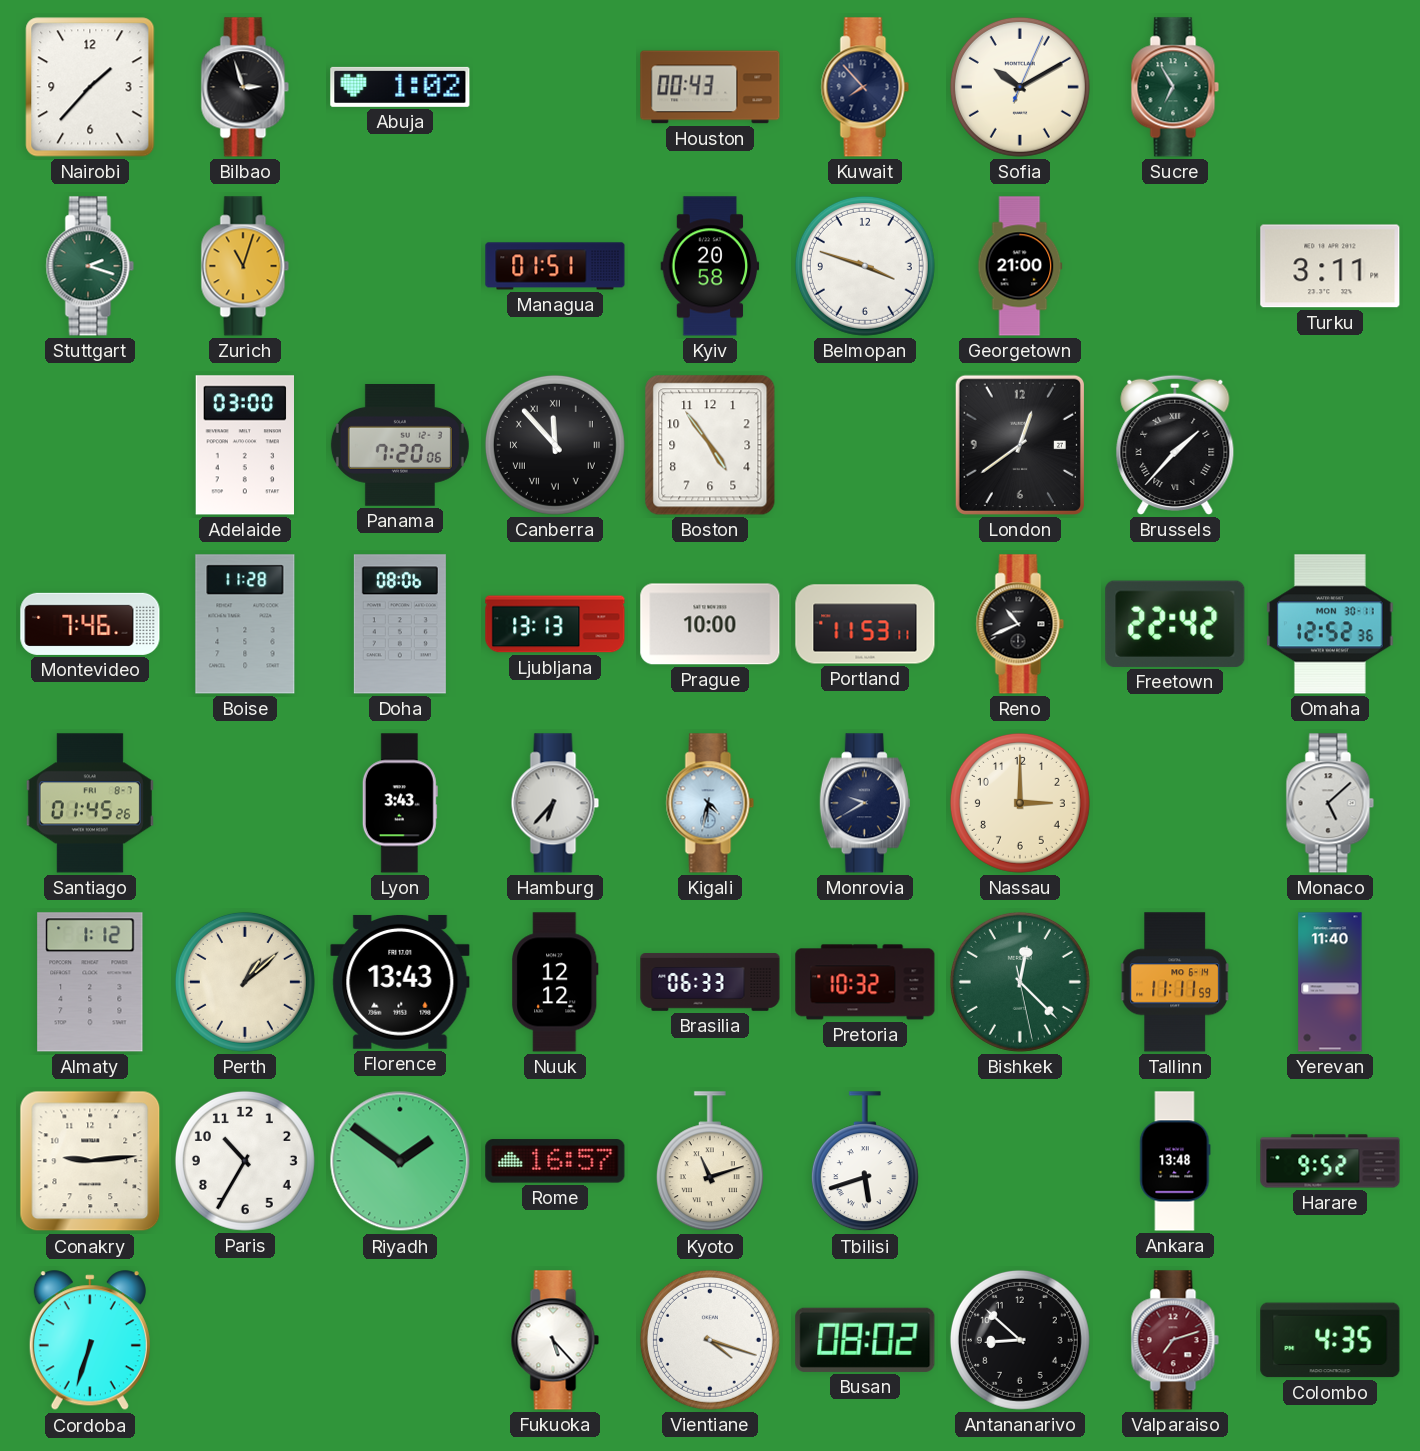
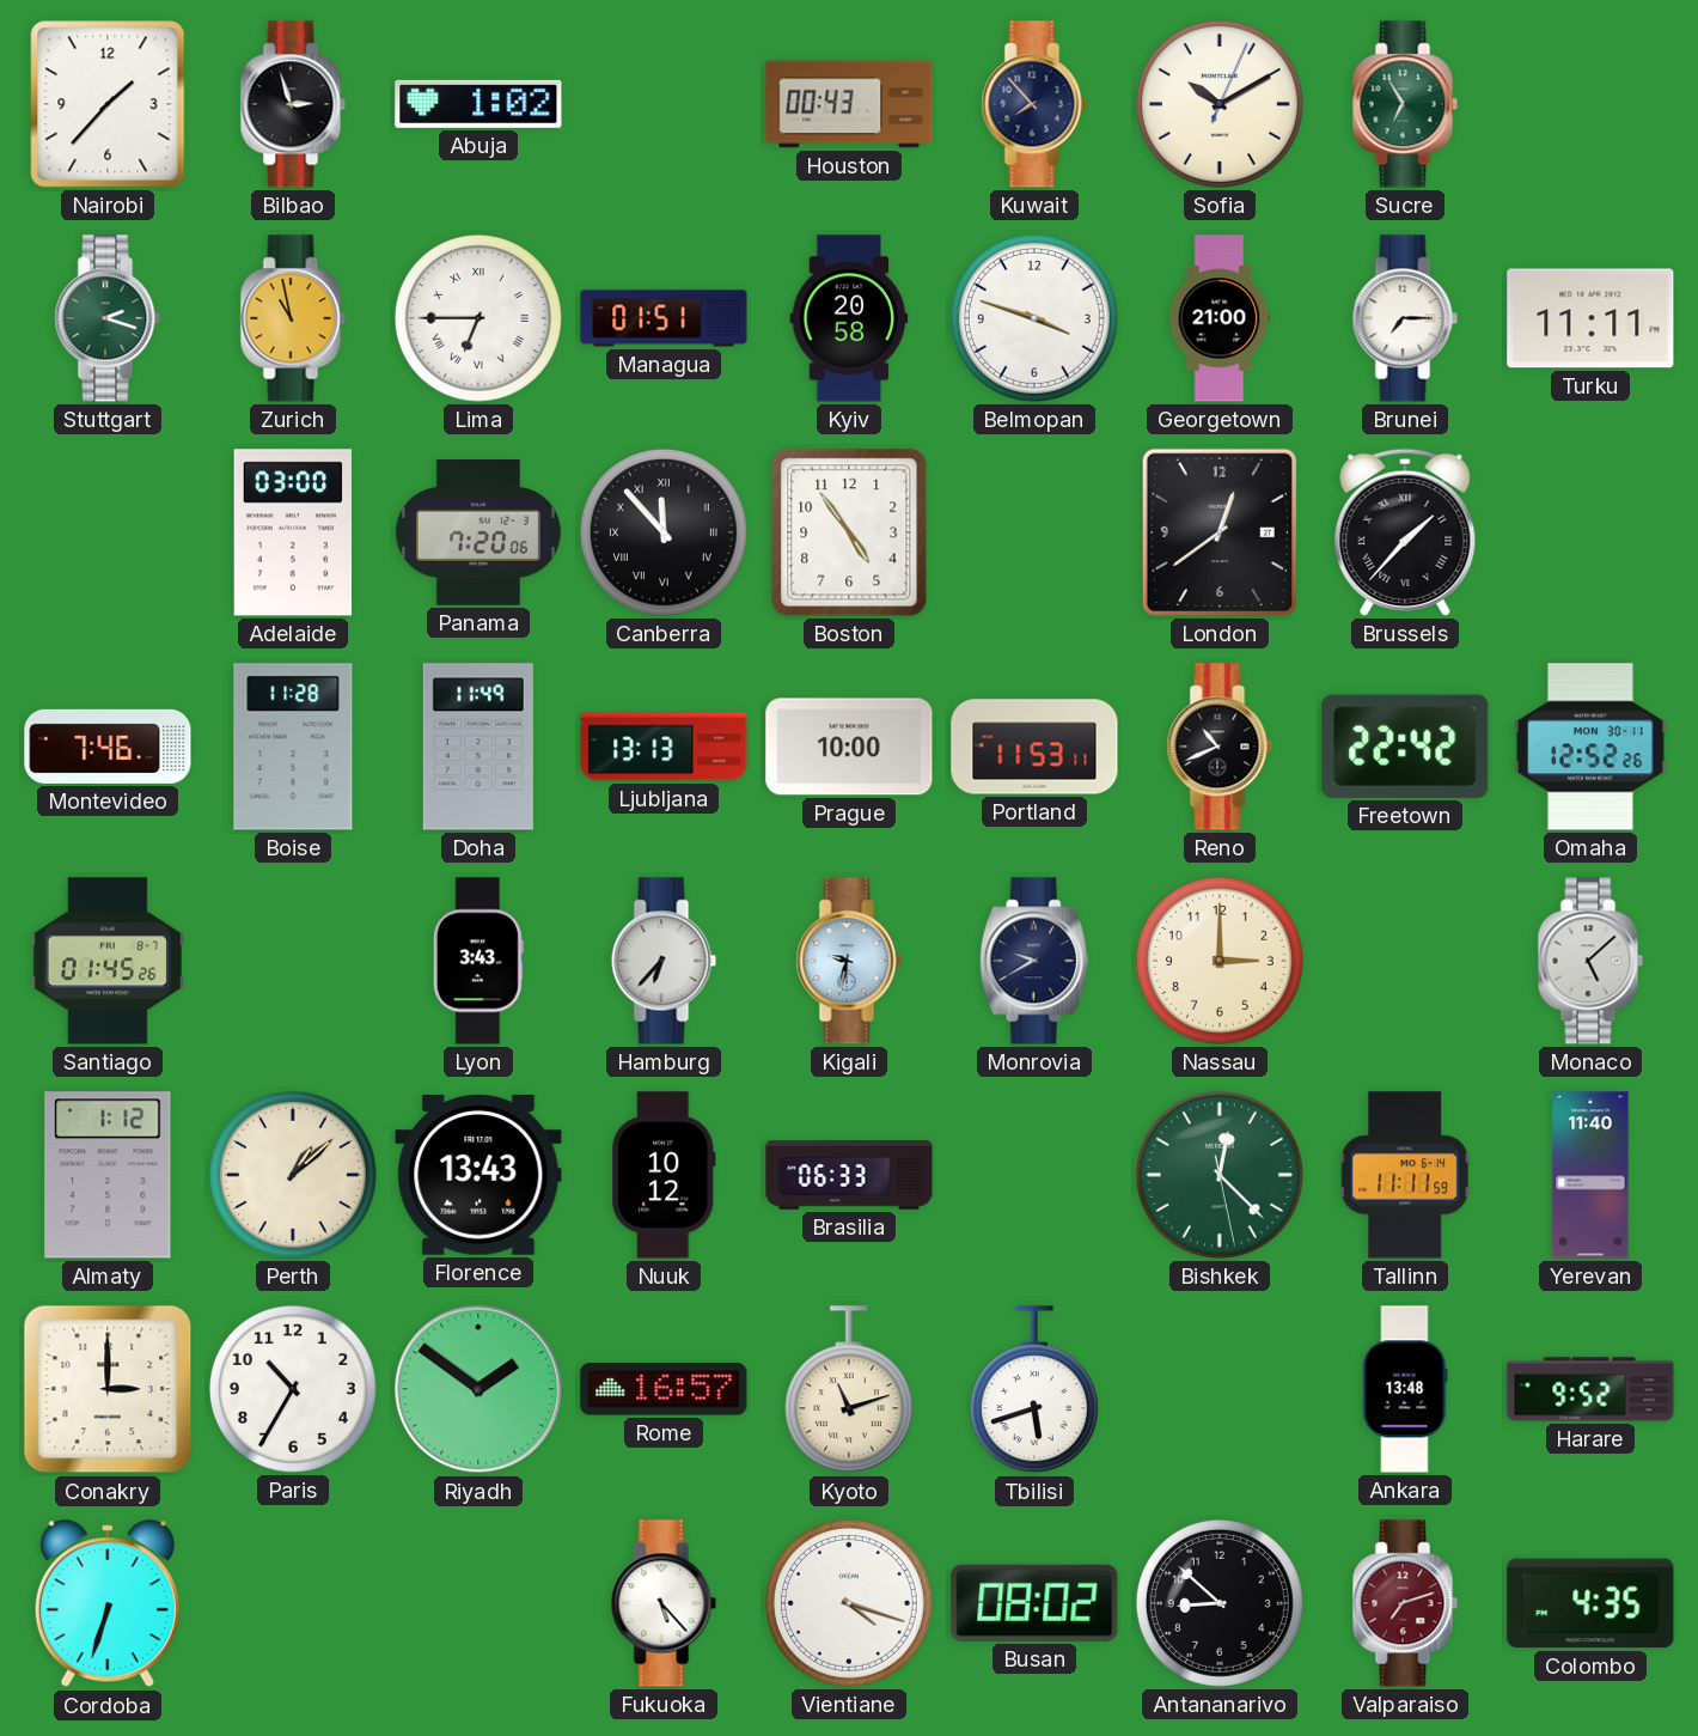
Zurich: 11:03 -> 10:58 (293, 318)
Lima: none -> 6:45 (478, 318)
Brunei: none -> 7:15 (1405, 318)
Turku: 3:11 -> 11:11 (1590, 318)
Doha: 08:06 -> 11:49 (478, 747)
Omaha: 12:52:36 -> 12:52:26 (1590, 747)
Kigali: 4:32 -> 9:32 (849, 961)
Nuuk: 12:12 -> 10:12 (664, 1175)
Pretoria: 10:32 -> none (865, 982)
Conakry: 9:14 -> 3:00 (108, 1389)
